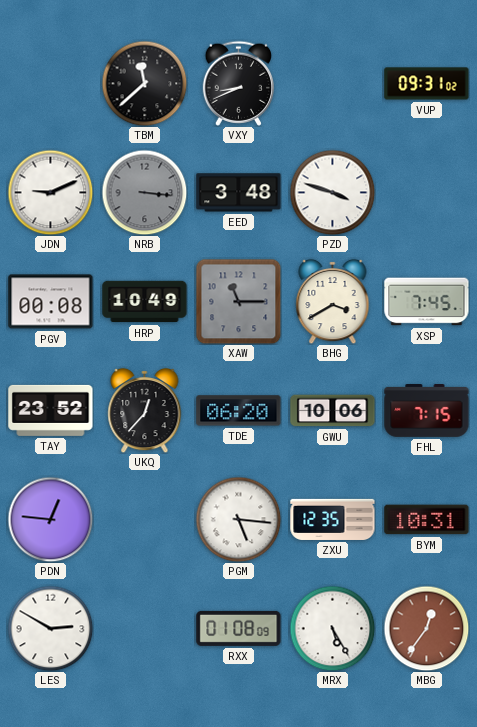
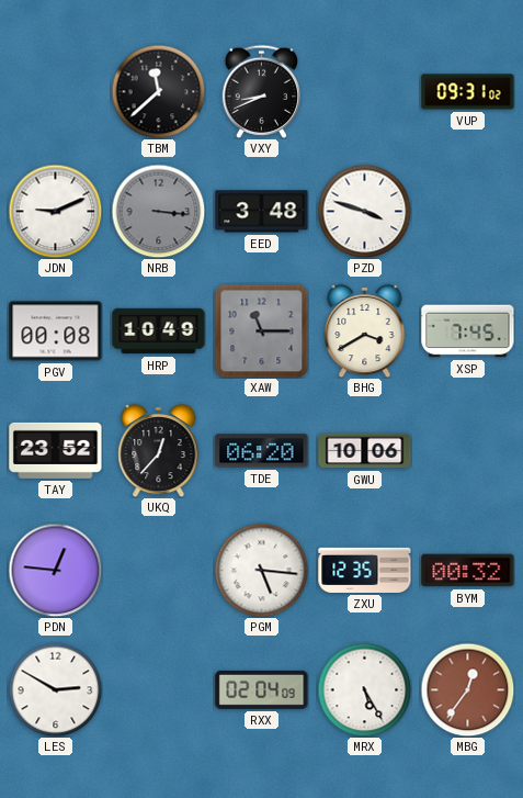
FHL: 7:15 -> none (427, 411)
BYM: 10:31 -> 00:32 (468, 571)
RXX: 01:08 -> 02:04 (262, 689)
